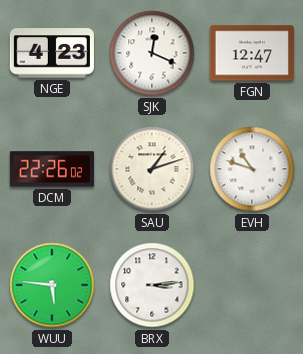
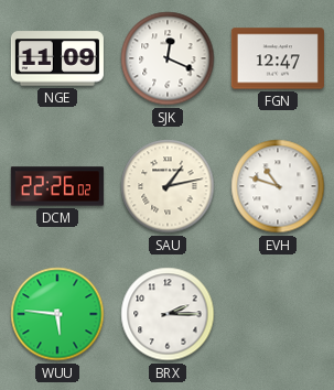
NGE: 4:23 -> 11:09 (57, 58)
SAU: 1:12 -> 1:13 (168, 186)
BRX: 3:14 -> 2:15 (168, 314)
